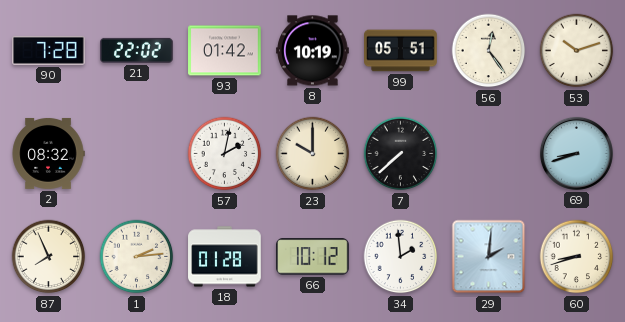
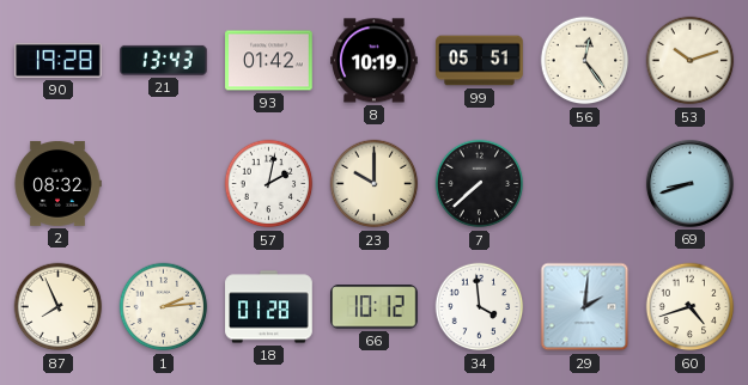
90: 7:28 -> 19:28 (59, 60)
21: 22:02 -> 13:43 (164, 60)
34: 1:59 -> 3:59 (480, 307)
60: 8:42 -> 4:42 (691, 307)
